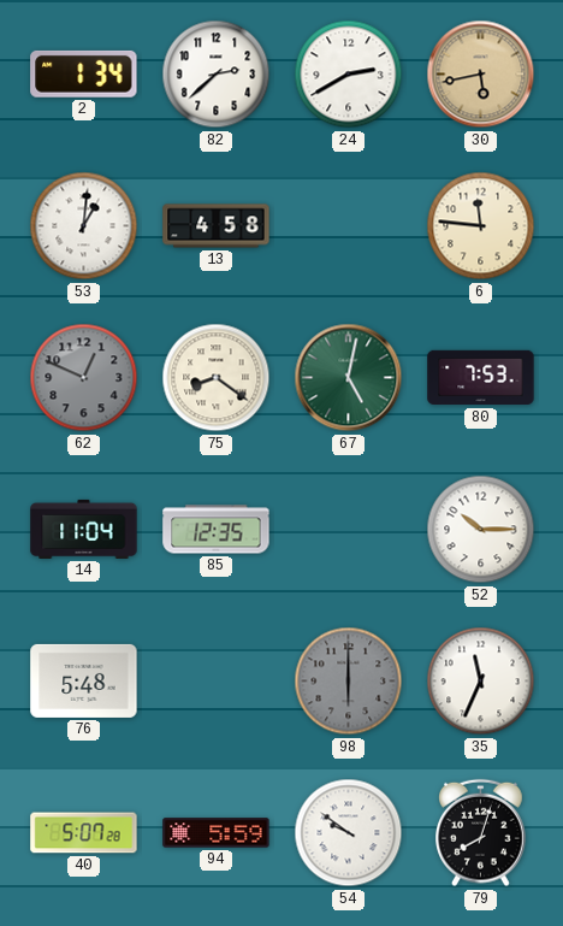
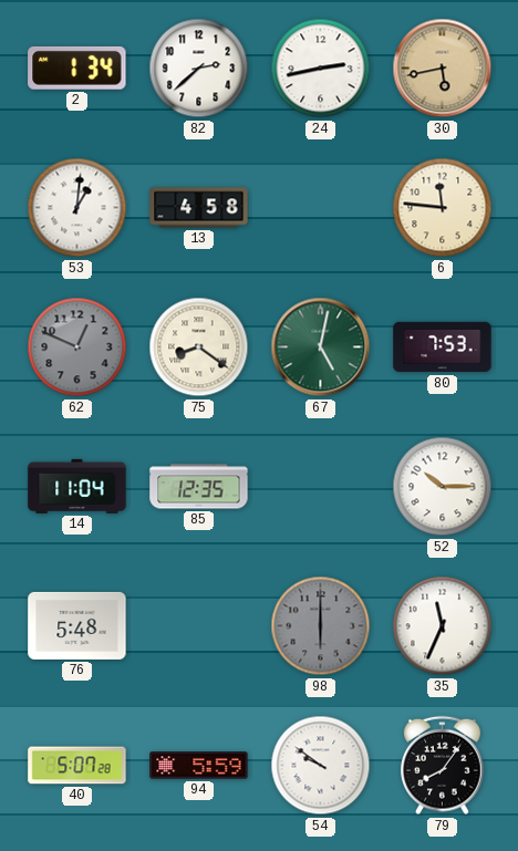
24: 2:40 -> 2:43 (321, 69)
79: 8:03 -> 8:06 (443, 766)
